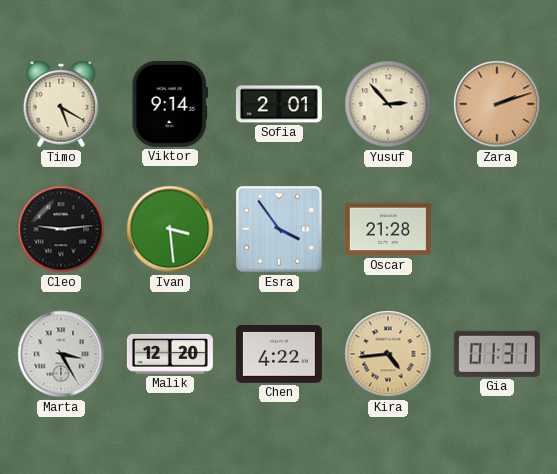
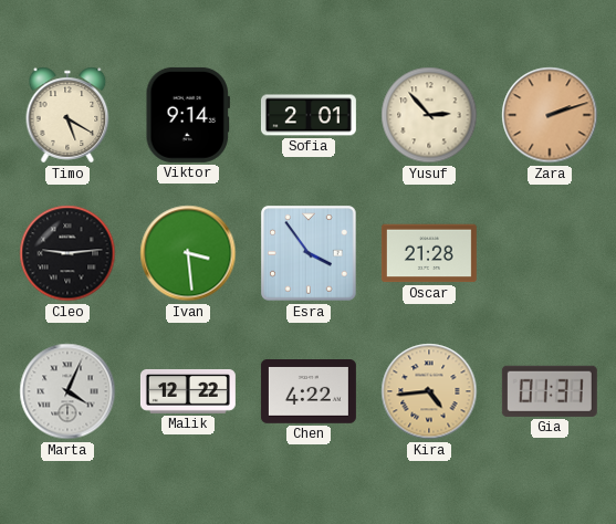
Marta: 3:25 -> 4:04 (67, 391)
Malik: 12:20 -> 12:22 (188, 391)
